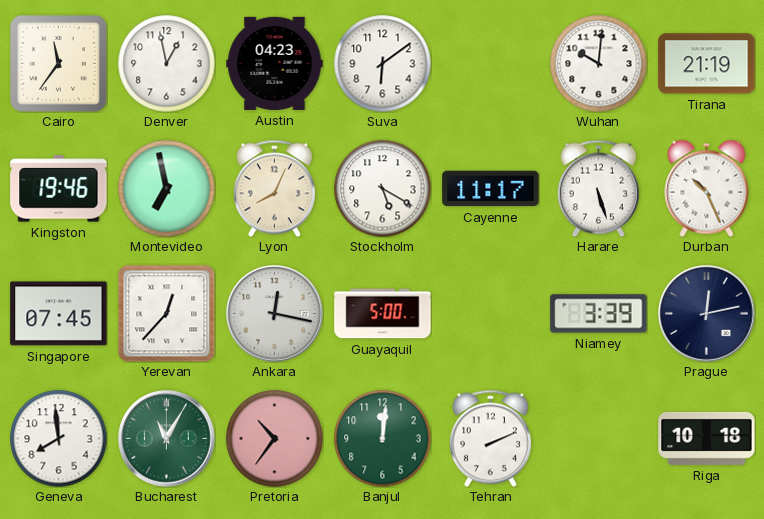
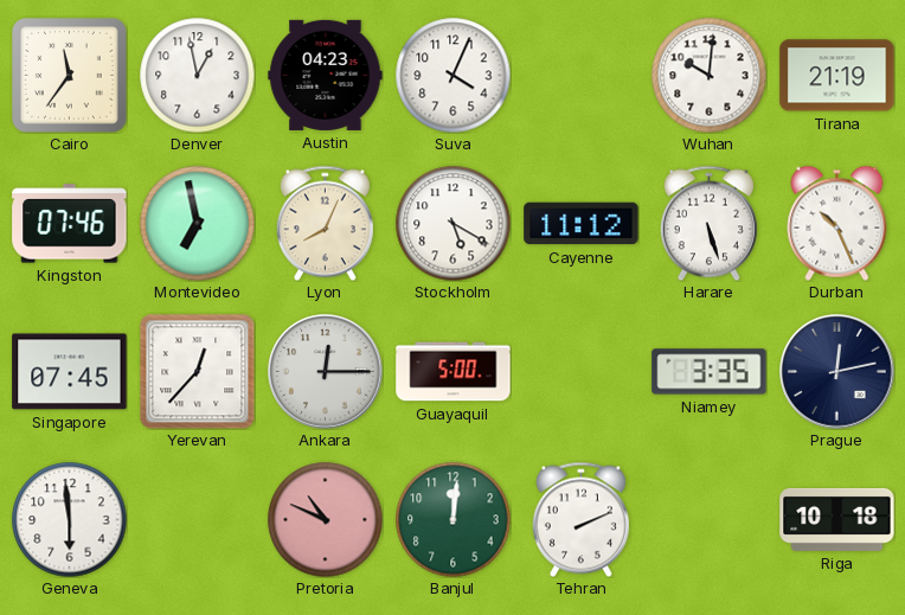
Suva: 6:09 -> 4:04 (452, 75)
Kingston: 19:46 -> 07:46 (70, 224)
Cayenne: 11:17 -> 11:12 (582, 224)
Ankara: 12:17 -> 12:15 (326, 372)
Niamey: 3:39 -> 3:35 (710, 372)
Geneva: 7:59 -> 5:59 (69, 519)
Bucharest: 11:05 -> none (167, 439)
Pretoria: 10:36 -> 10:49 (325, 519)
